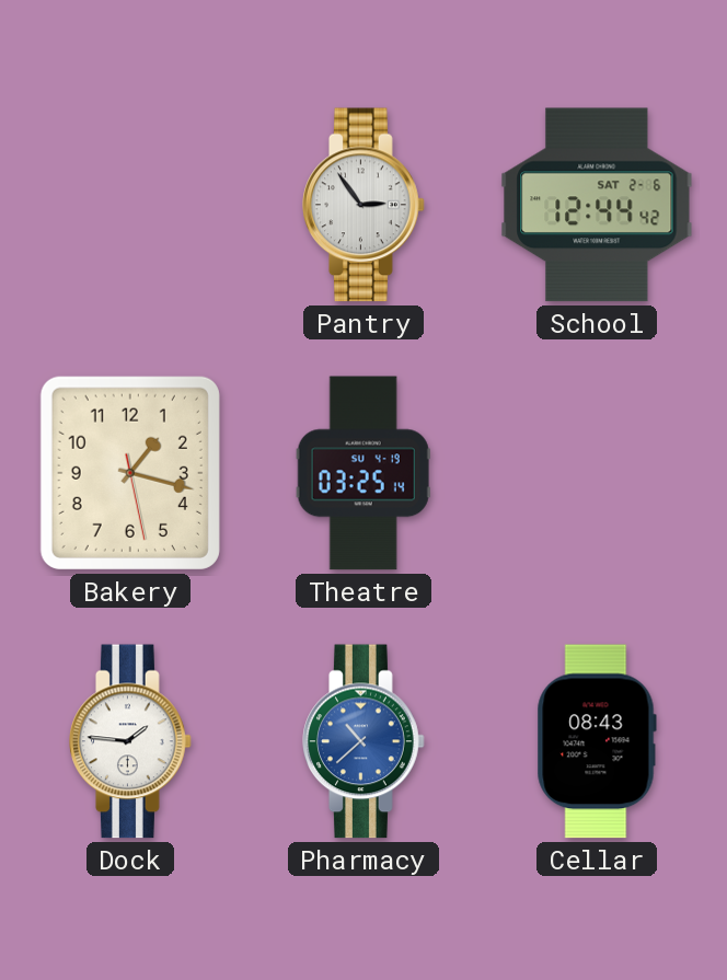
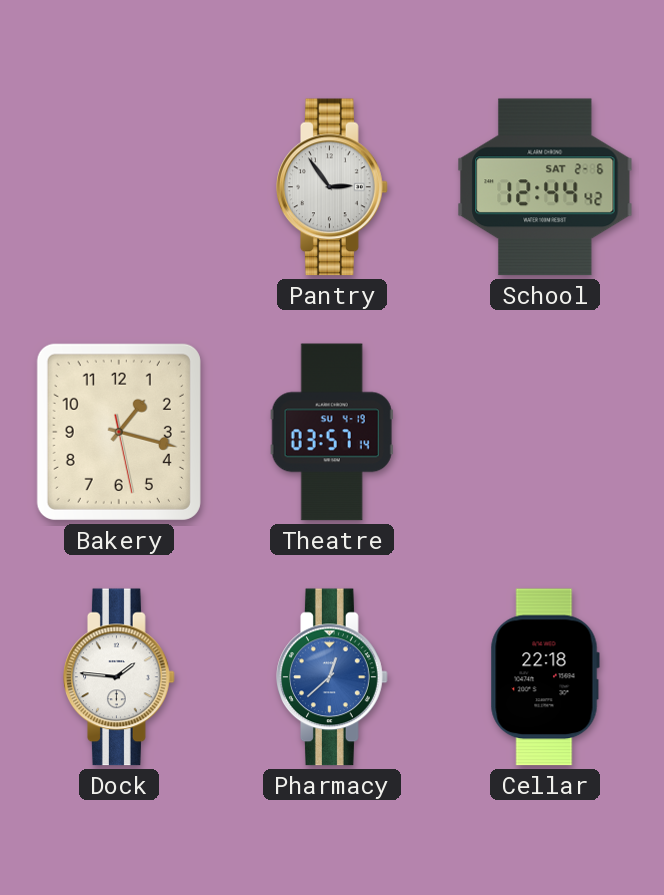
Theatre: 03:25 -> 03:57 (332, 432)
Pharmacy: 10:38 -> 12:38 (332, 677)
Cellar: 08:43 -> 22:18 (545, 677)
